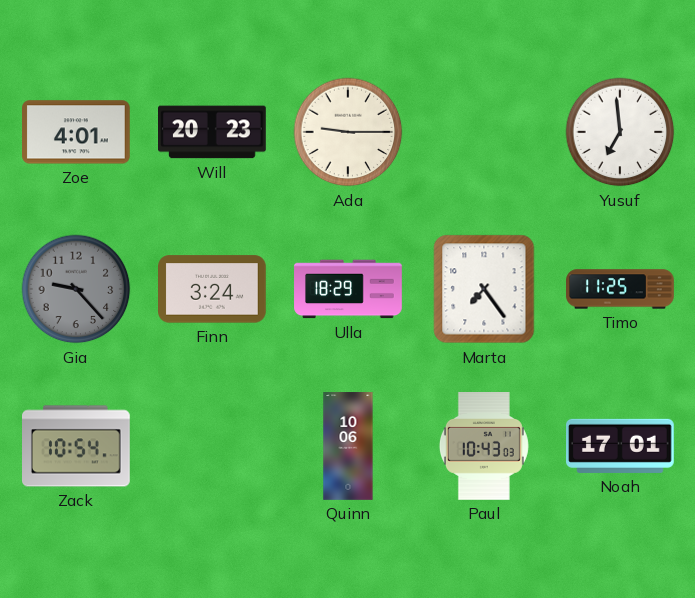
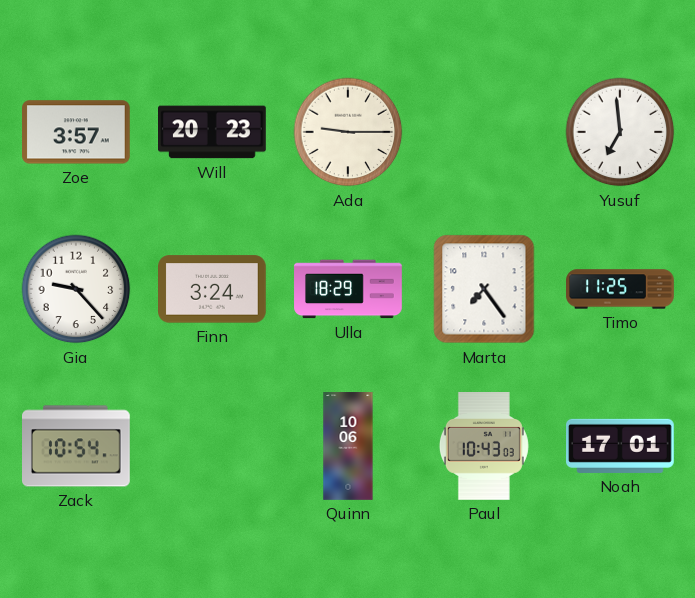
Zoe: 4:01 -> 3:57 (77, 132)
Gia dial: grey -> white (76, 289)
